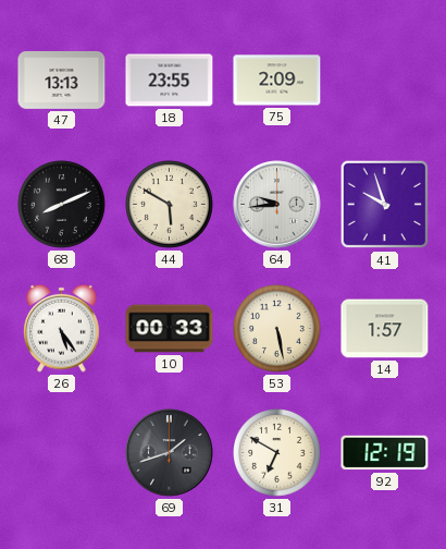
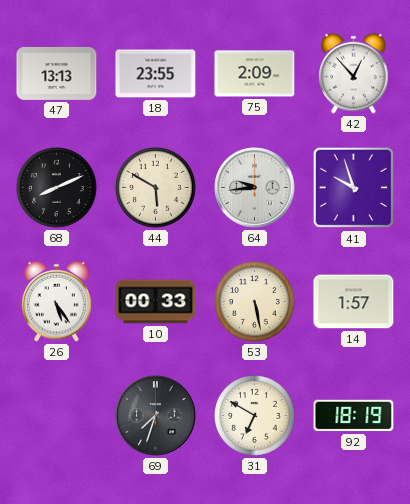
42: none -> 12:53 (354, 73)
69: 1:42 -> 7:33 (156, 416)
92: 12:19 -> 18:19 (354, 416)
